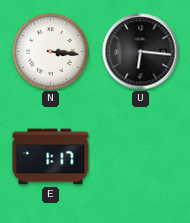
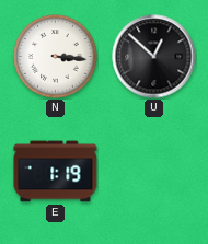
U: 6:16 -> 12:52 (154, 57)
E: 1:17 -> 1:19 (56, 172)
